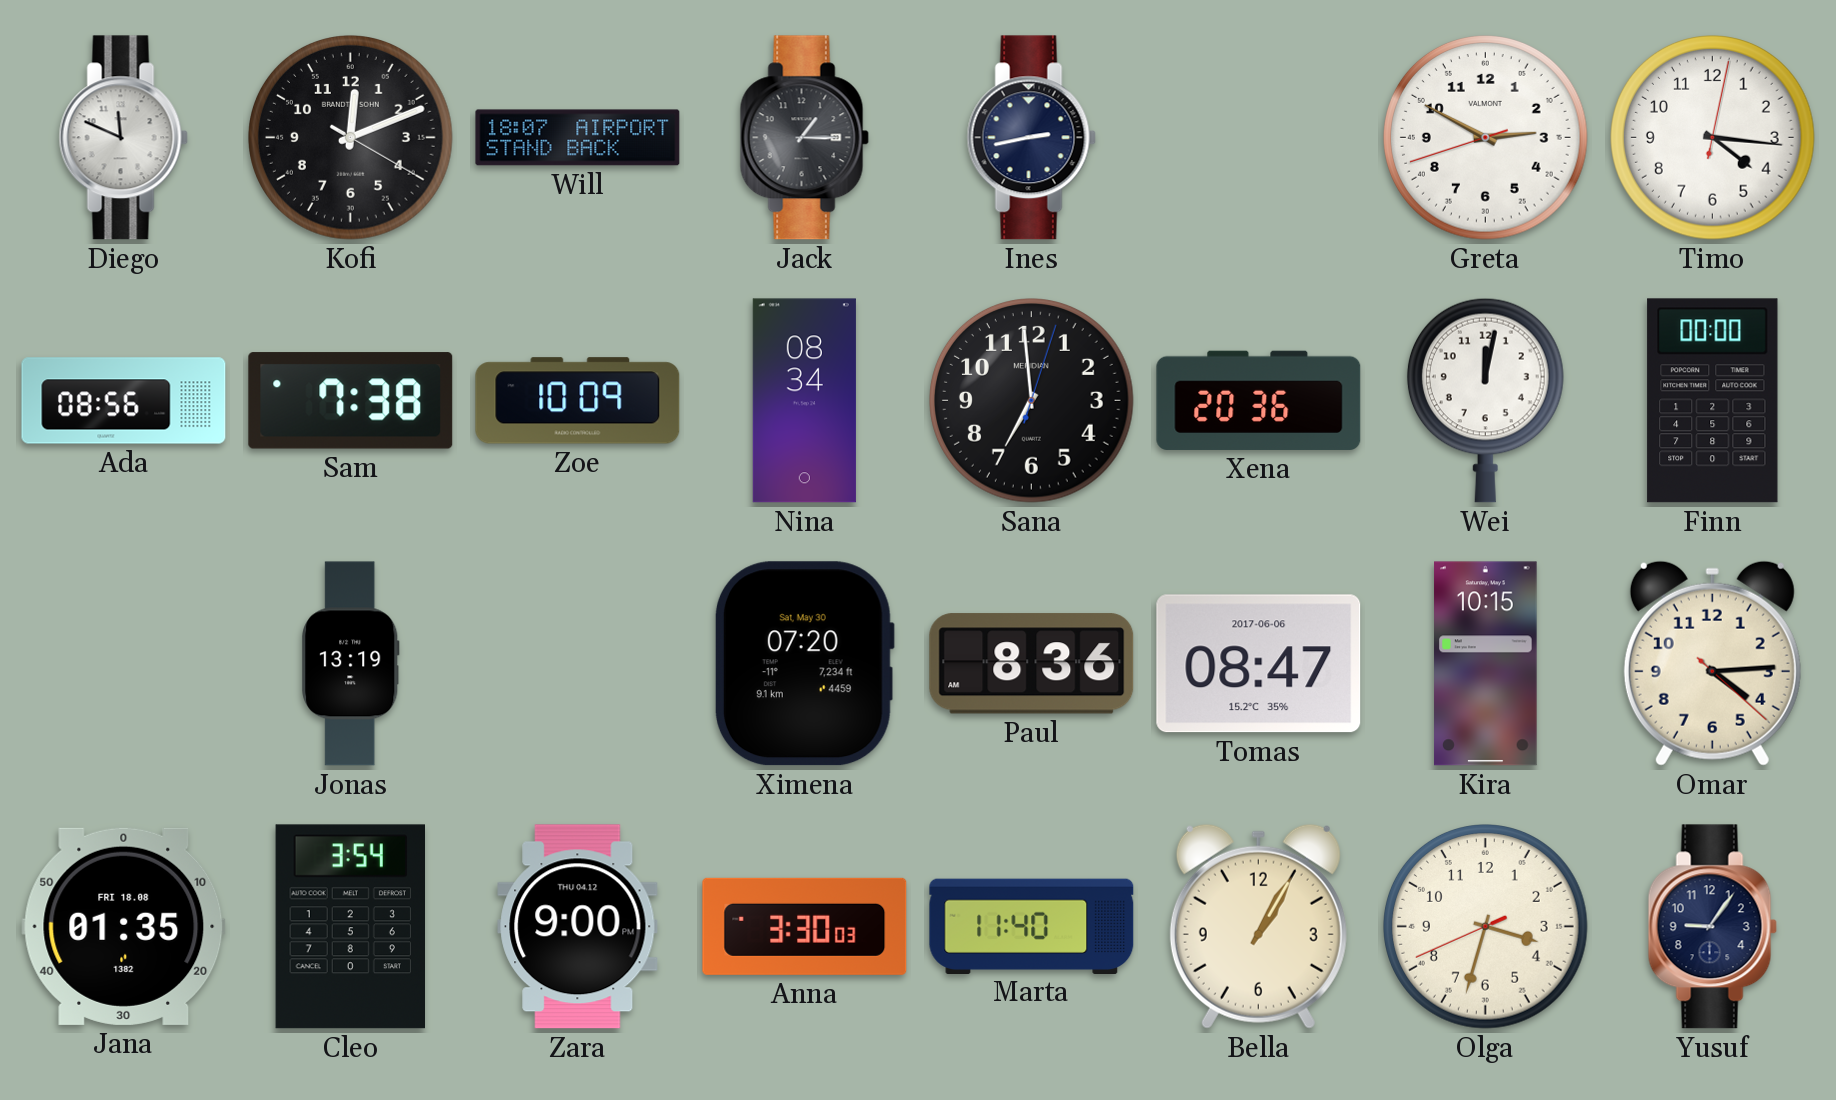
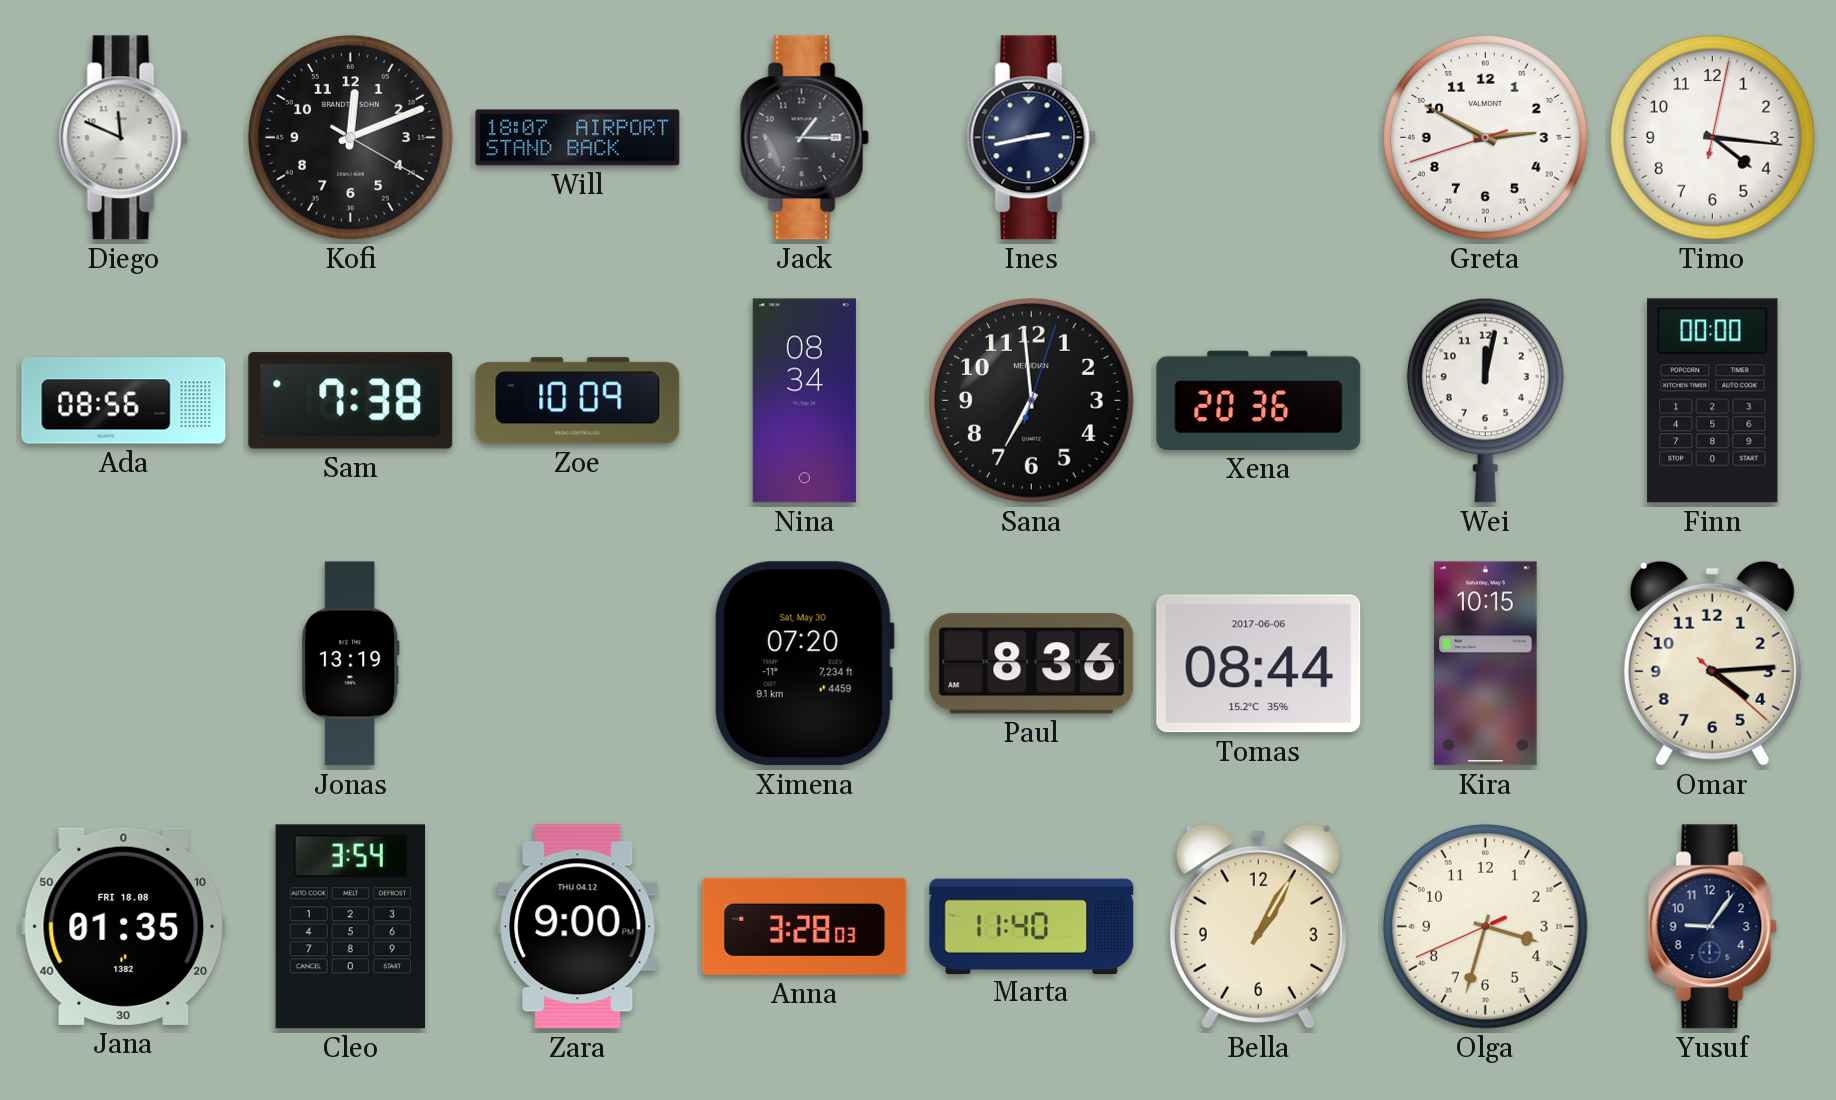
Tomas: 08:47 -> 08:44 (1259, 664)
Anna: 3:30 -> 3:28 (805, 926)
